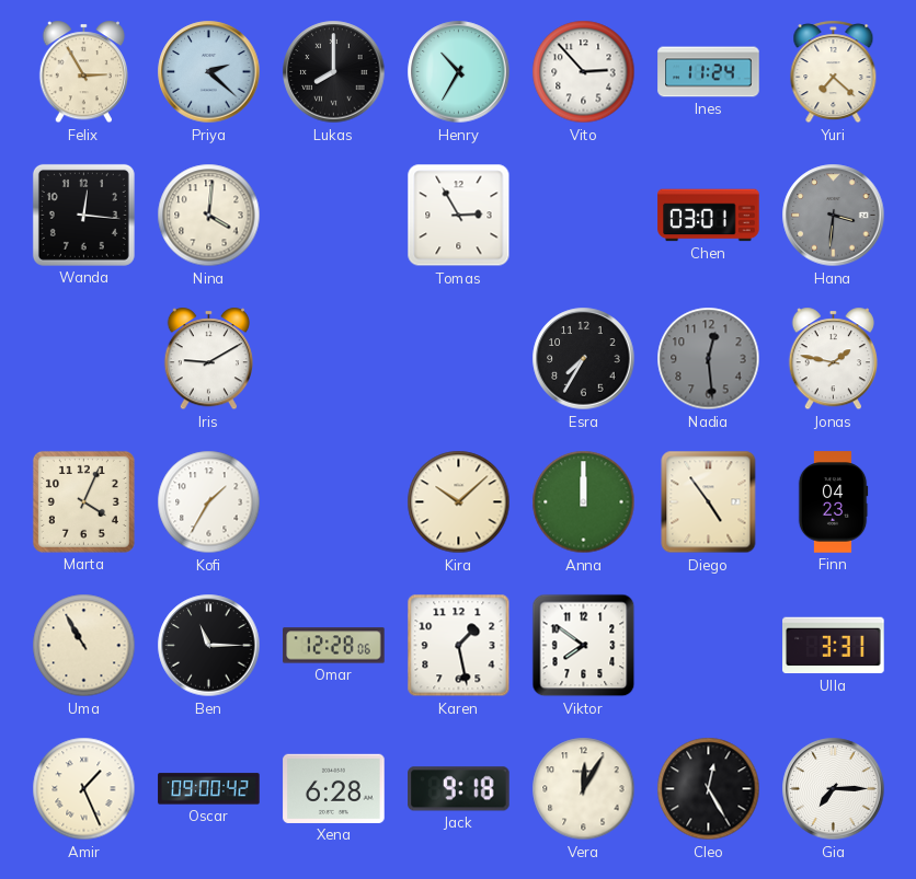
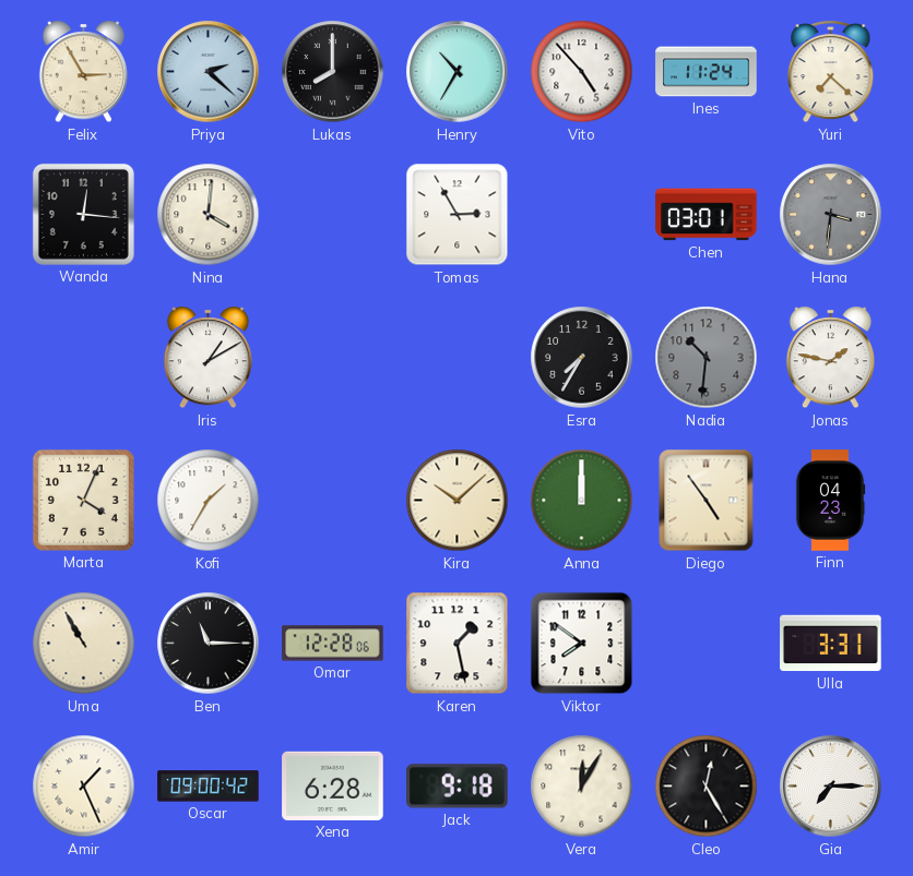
Vito: 2:53 -> 4:53 (582, 72)
Iris: 9:10 -> 1:10 (207, 358)
Nadia: 12:29 -> 10:31 (707, 358)
